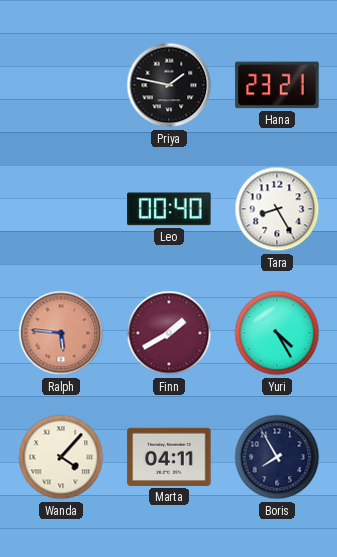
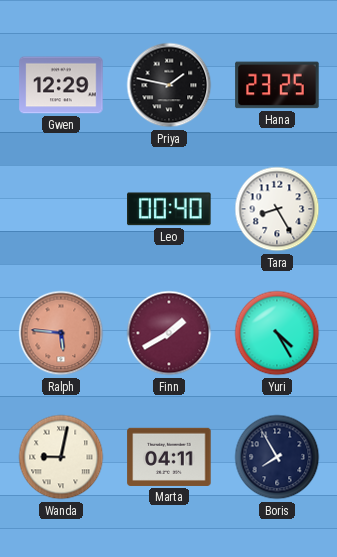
Gwen: none -> 12:29 (61, 85)
Hana: 23:21 -> 23:25 (277, 85)
Wanda: 4:07 -> 9:02 (61, 457)
